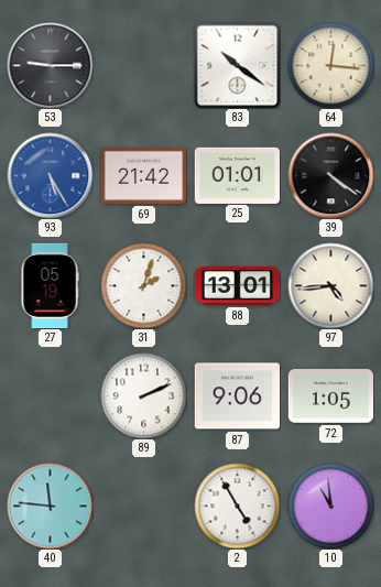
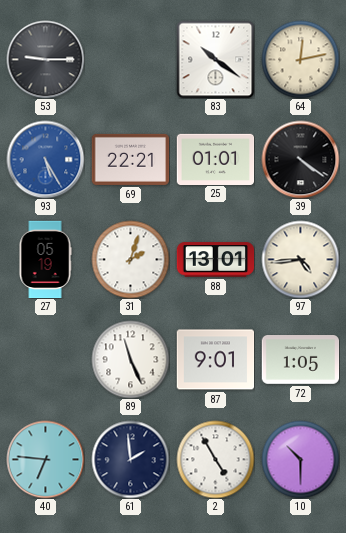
64: 12:16 -> 12:13 (300, 59)
69: 21:42 -> 22:21 (130, 159)
89: 2:11 -> 11:26 (130, 359)
87: 9:06 -> 9:01 (215, 360)
40: 11:46 -> 6:46 (45, 459)
61: none -> 1:59 (130, 459)
10: 10:59 -> 10:30 (300, 459)
